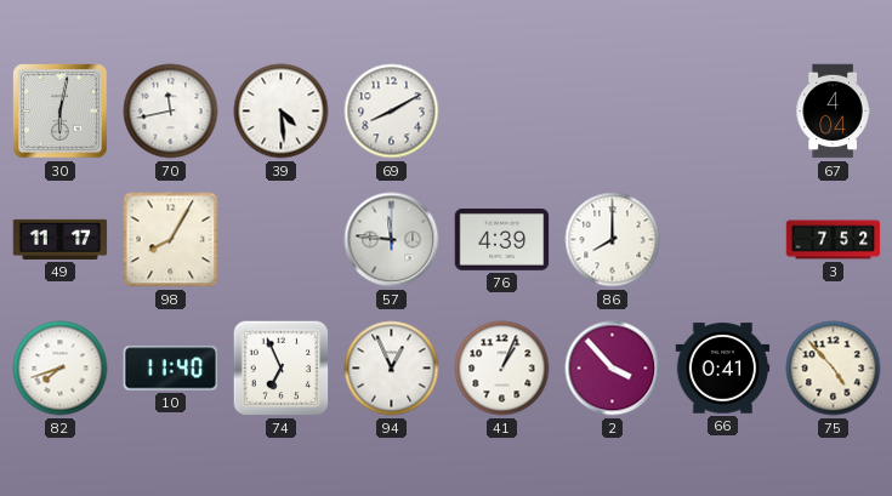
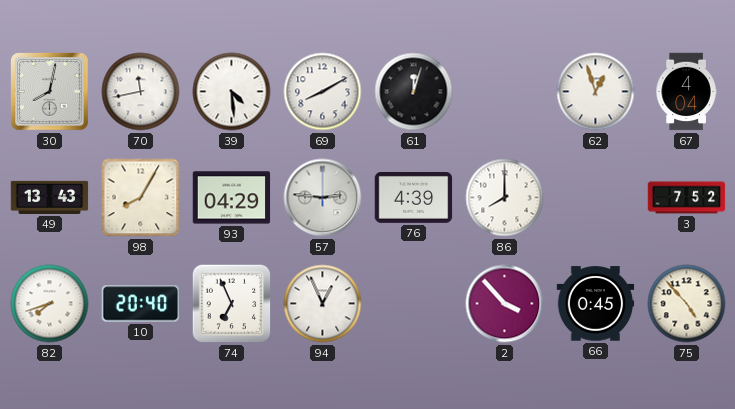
30: 6:02 -> 8:02 (50, 92)
61: none -> 12:03 (414, 92)
62: none -> 12:57 (596, 92)
49: 11:17 -> 13:43 (50, 197)
93: none -> 04:29 (232, 198)
57: 11:46 -> 2:46 (323, 198)
10: 11:40 -> 20:40 (141, 304)
41: 1:04 -> none (502, 369)
66: 0:41 -> 0:45 (596, 304)
